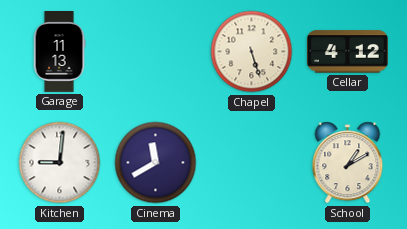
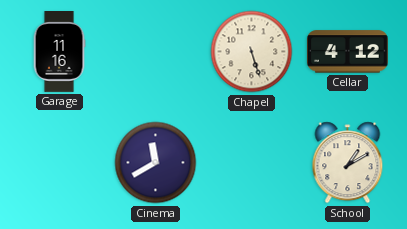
Garage: 11:13 -> 11:16 (59, 52)
Kitchen: 9:01 -> none (60, 163)
